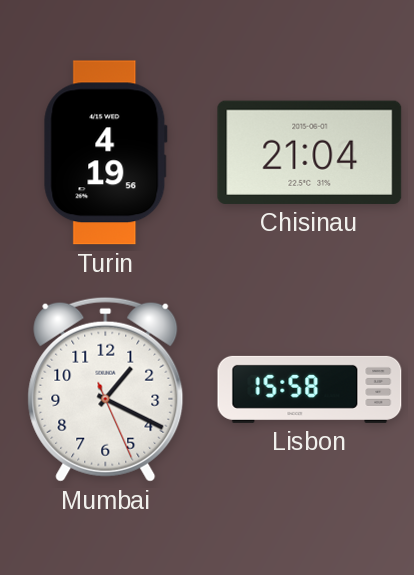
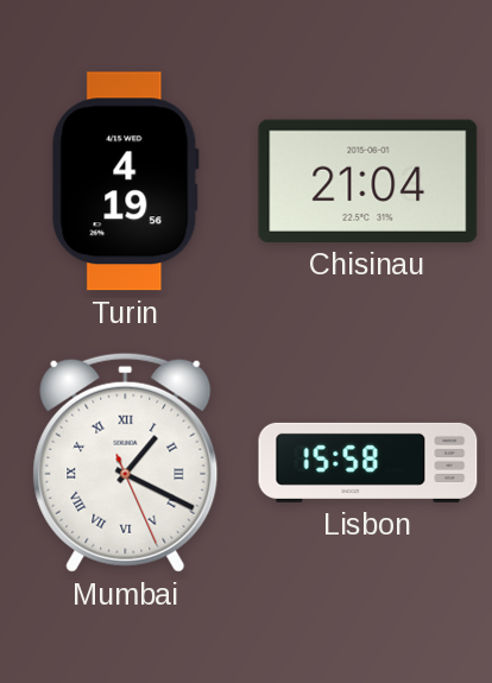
Mumbai numerals: Arabic -> Roman (126, 462)
